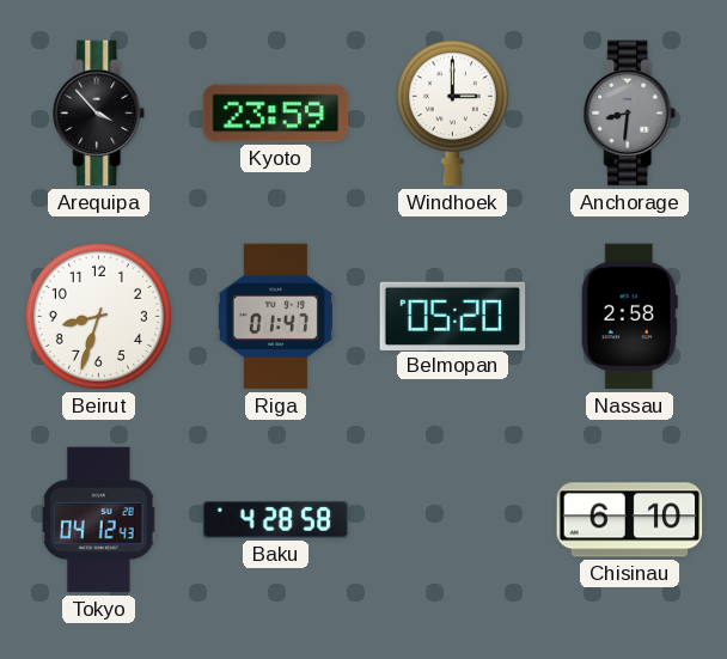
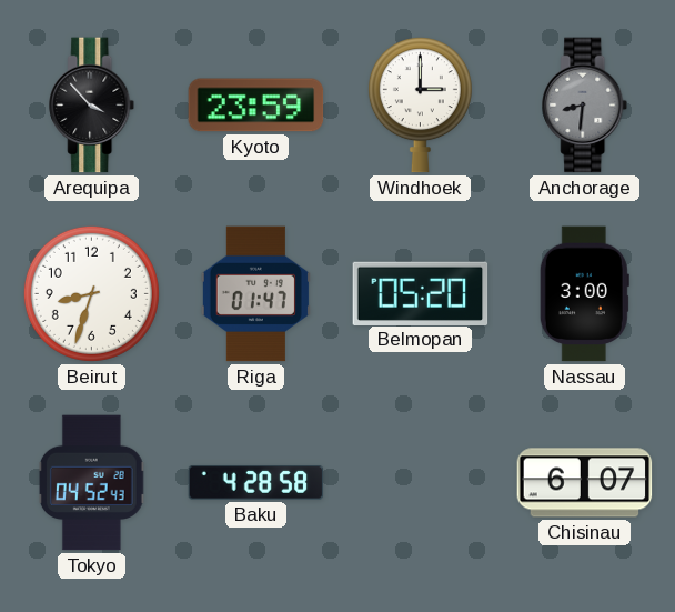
Nassau: 2:58 -> 3:00 (584, 294)
Tokyo: 04:12 -> 04:52 (92, 483)
Chisinau: 6:10 -> 6:07 (585, 483)
